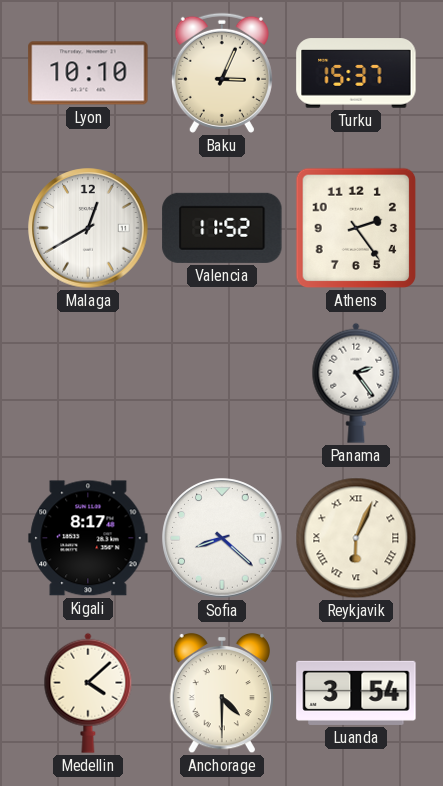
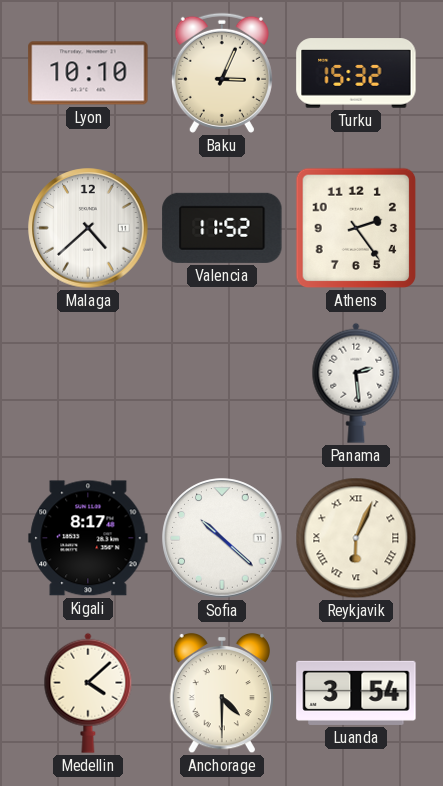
Turku: 15:37 -> 15:32 (356, 73)
Malaga: 12:40 -> 4:38 (88, 228)
Panama: 2:24 -> 2:29 (356, 383)
Sofia: 8:22 -> 10:22 (222, 538)
